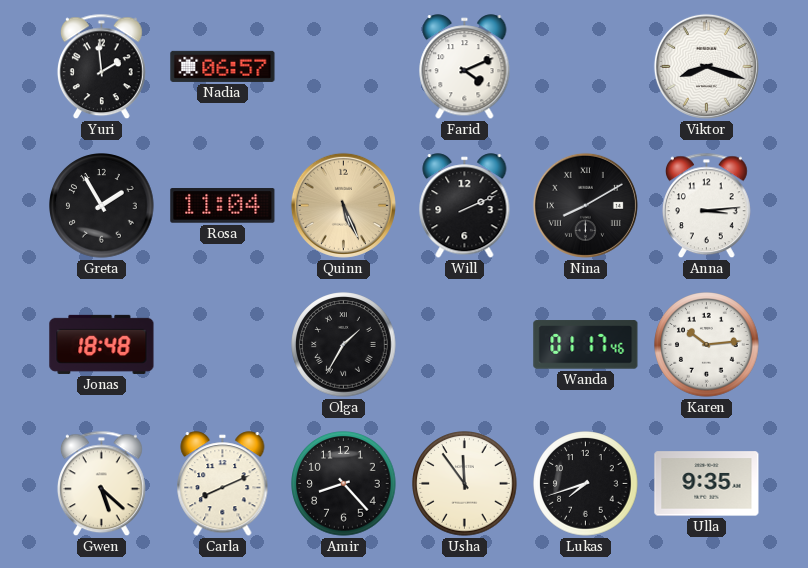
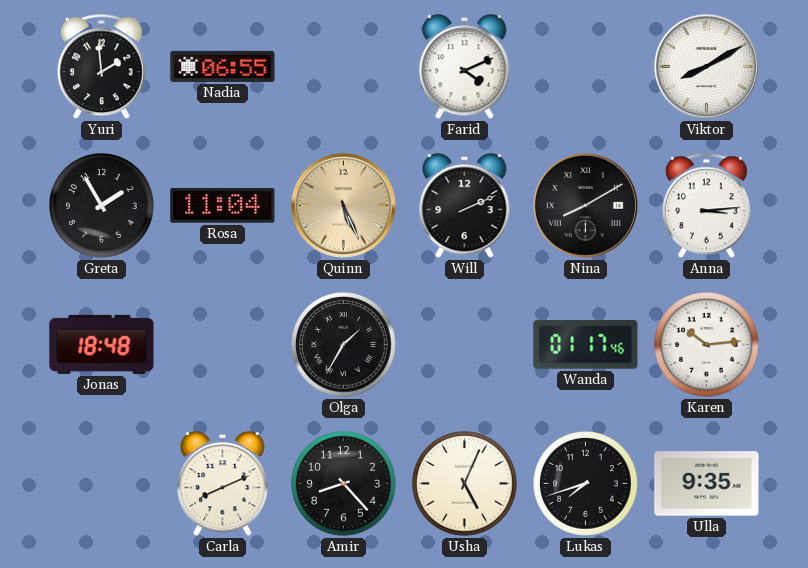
Nadia: 06:57 -> 06:55 (223, 66)
Viktor: 8:18 -> 8:10 (706, 66)
Gwen: 5:22 -> none (101, 484)
Usha: 11:54 -> 5:04 (465, 484)
